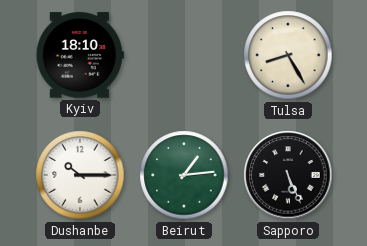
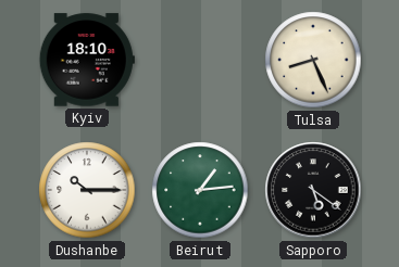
Tulsa: 8:25 -> 8:26 (313, 60)
Sapporo: 5:26 -> 5:21 (313, 190)
